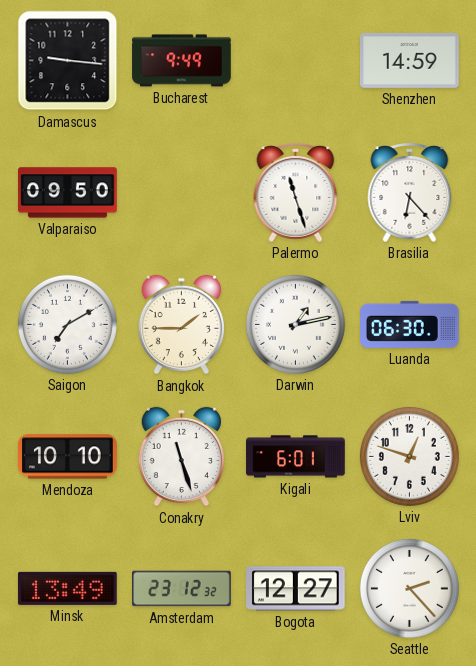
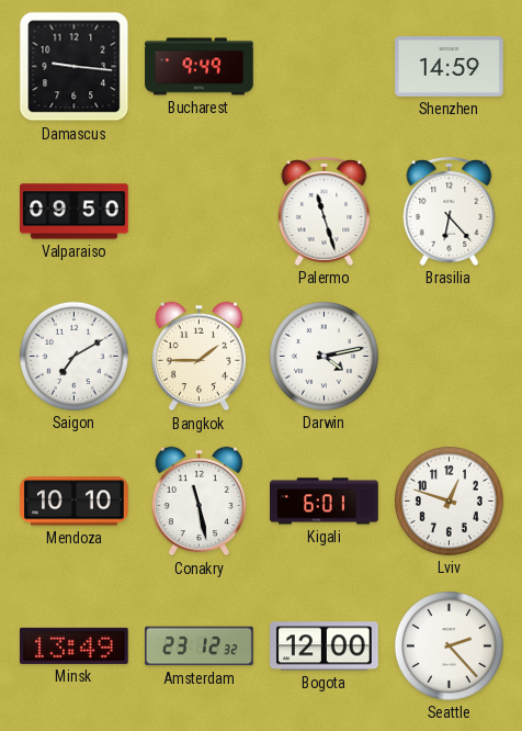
Darwin: 1:13 -> 4:13 (324, 356)
Luanda: 06:30 -> none (410, 324)
Conakry: 11:27 -> 11:28 (198, 502)
Bogota: 12:27 -> 12:00 (325, 646)
